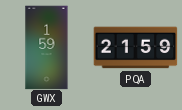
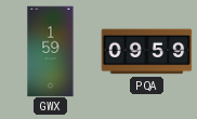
PQA: 21:59 -> 09:59 (146, 52)
